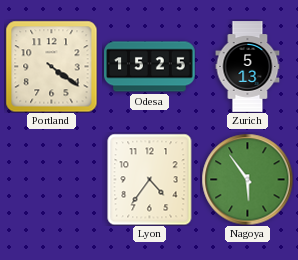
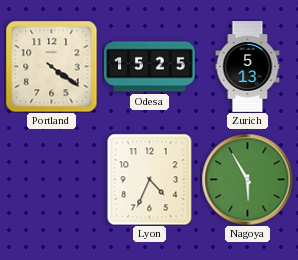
Lyon: 4:36 -> 4:34 (150, 179)
Nagoya: 5:54 -> 5:55 (247, 179)
